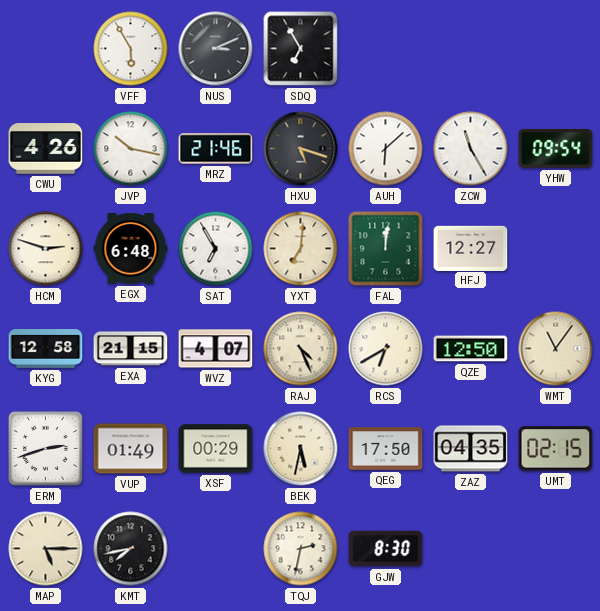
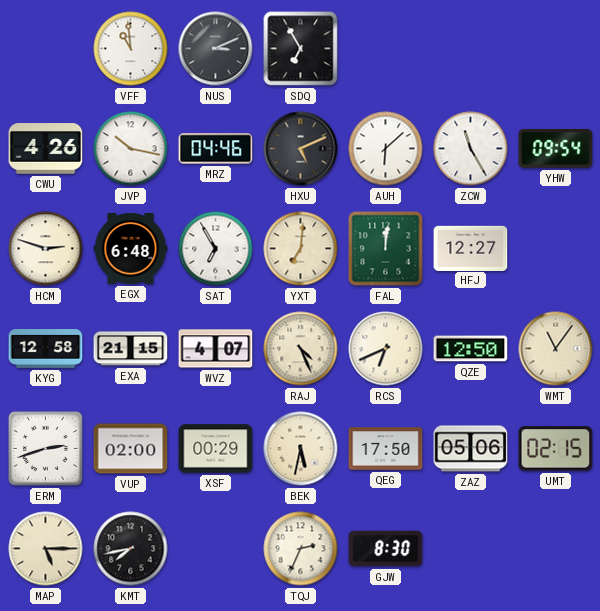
VFF: 5:55 -> 10:59 (131, 49)
MRZ: 21:46 -> 04:46 (216, 149)
HXU: 5:18 -> 5:11 (301, 149)
RCS: 6:40 -> 6:41 (386, 349)
VUP: 01:49 -> 02:00 (131, 449)
ZAZ: 04:35 -> 05:06 (471, 449)
TQJ: 2:32 -> 2:34 (301, 549)
